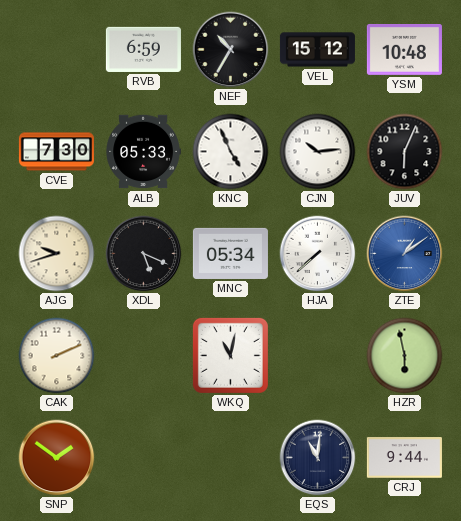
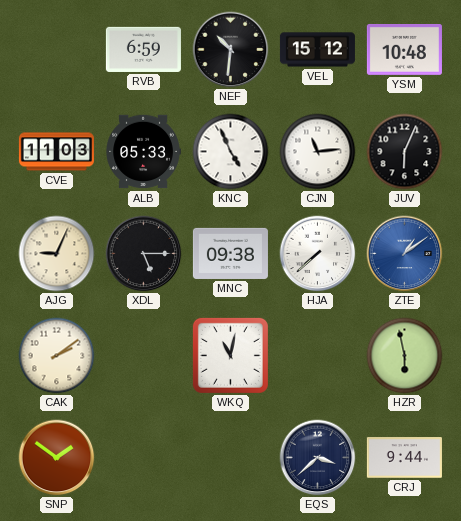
NEF: 10:35 -> 10:31 (231, 50)
CVE: 7:30 -> 11:03 (56, 152)
CJN: 10:14 -> 11:14 (318, 152)
AJG: 9:42 -> 9:04 (57, 254)
XDL: 5:19 -> 5:15 (144, 254)
MNC: 05:34 -> 09:38 (230, 253)
CAK: 2:11 -> 2:09 (57, 356)
EQS: 11:01 -> 3:38 (318, 458)
